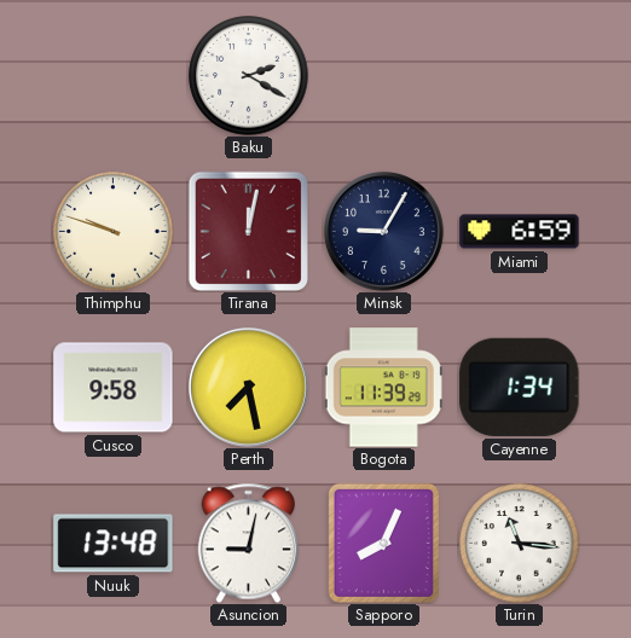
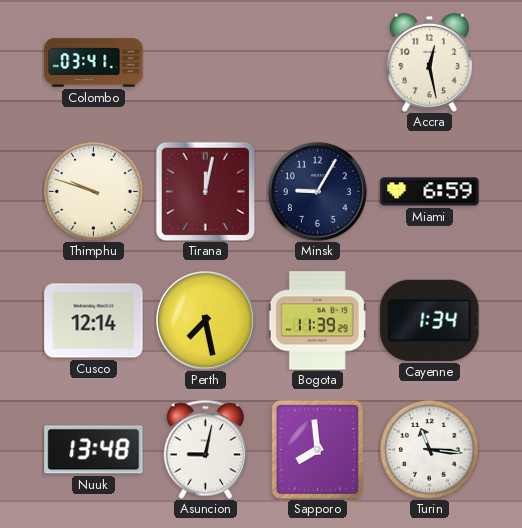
Colombo: none -> 03:41 (94, 63)
Baku: 2:20 -> none (249, 76)
Accra: none -> 12:28 (429, 63)
Cusco: 9:58 -> 12:14 (94, 321)
Sapporo: 8:04 -> 7:59 (317, 449)
